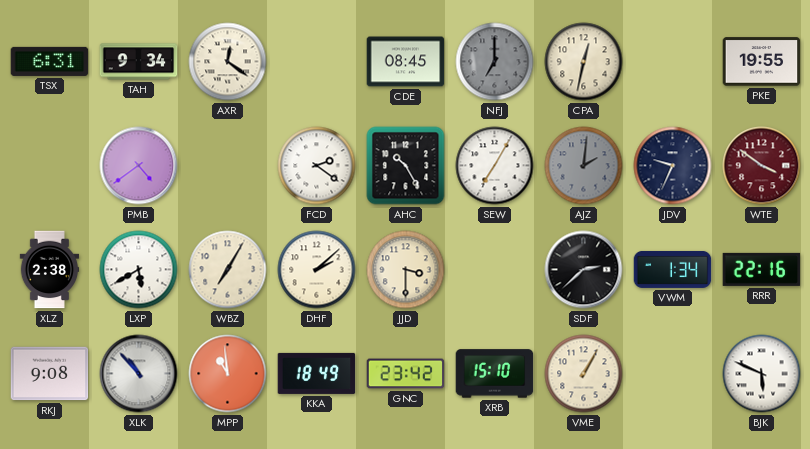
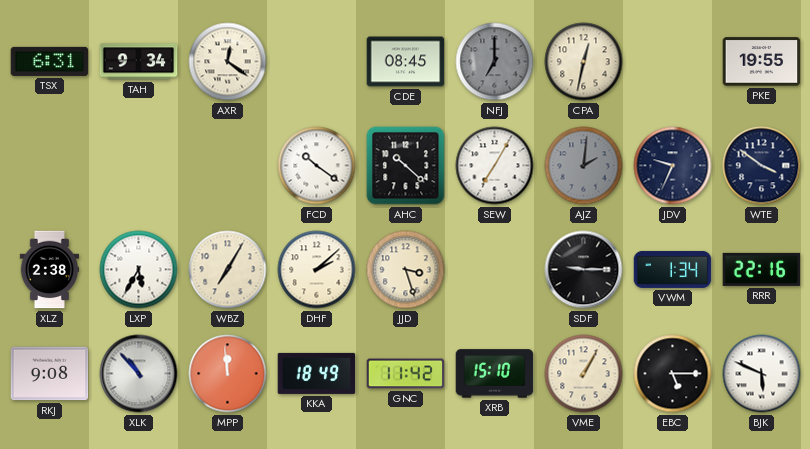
PMB: 4:39 -> none (139, 166)
FCD: 2:21 -> 10:21 (317, 166)
AHC: 10:25 -> 10:22 (406, 166)
WTE dial: burgundy -> navy (762, 166)
LXP: 5:40 -> 5:35 (139, 270)
JJD: 3:30 -> 3:27 (406, 270)
SDF: 2:38 -> 9:15 (584, 270)
MPP: 10:59 -> 11:59 (228, 374)
GNC: 23:42 -> 11:42 (406, 374)
EBC: none -> 5:15 (673, 374)
